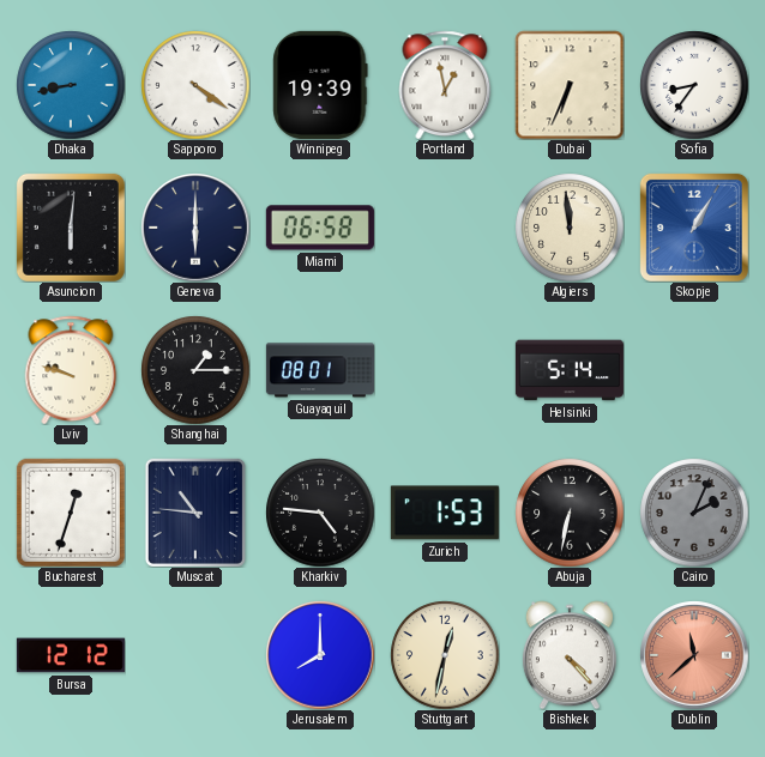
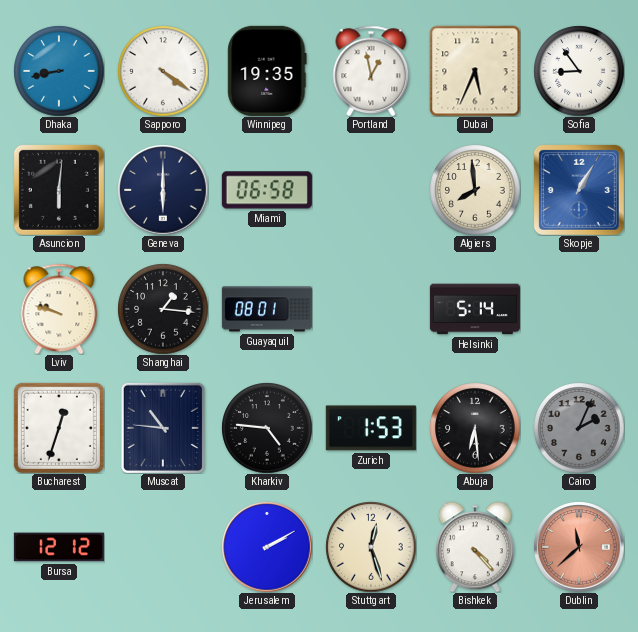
Winnipeg: 19:39 -> 19:35 (267, 71)
Dubai: 6:34 -> 5:34 (475, 71)
Sofia: 8:36 -> 8:54 (579, 71)
Algiers: 11:59 -> 7:59 (475, 190)
Shanghai: 1:15 -> 1:16 (163, 309)
Abuja: 6:32 -> 6:29 (475, 428)
Jerusalem: 8:00 -> 2:10 (267, 547)
Stuttgart: 12:32 -> 12:27 (371, 547)
